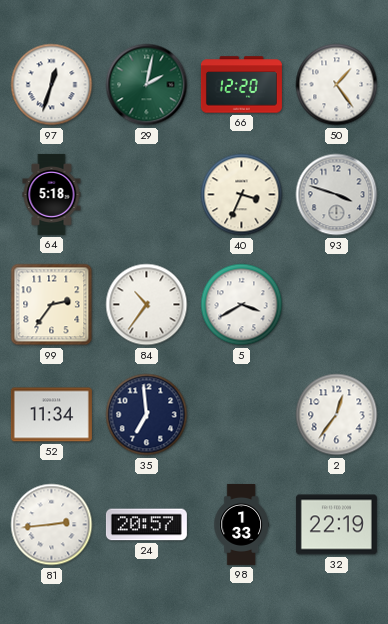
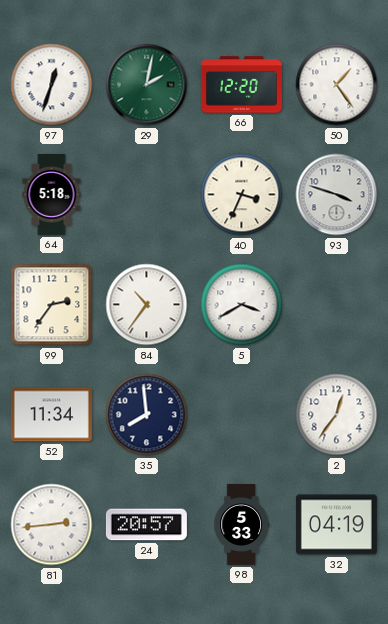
35: 6:59 -> 7:59 (147, 415)
98: 1:33 -> 5:33 (241, 524)
32: 22:19 -> 04:19 (336, 525)
